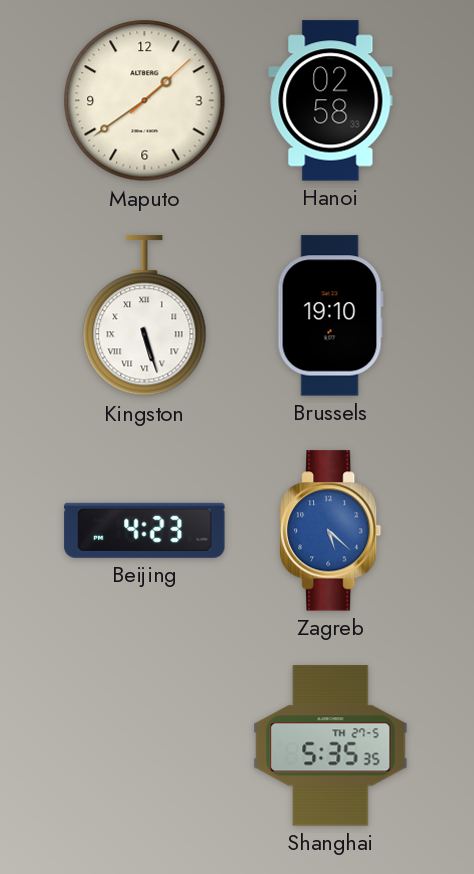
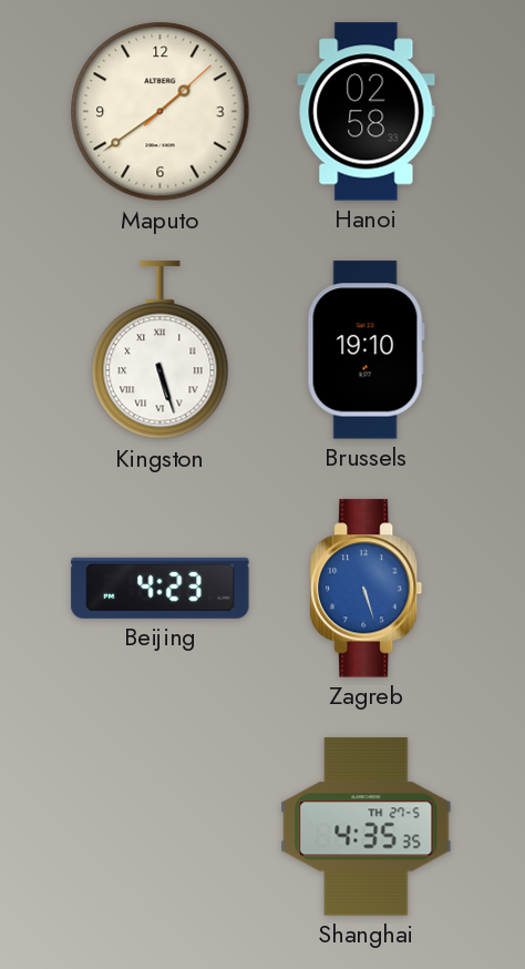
Zagreb: 5:22 -> 5:27 (367, 589)
Shanghai: 5:35 -> 4:35 (367, 827)
